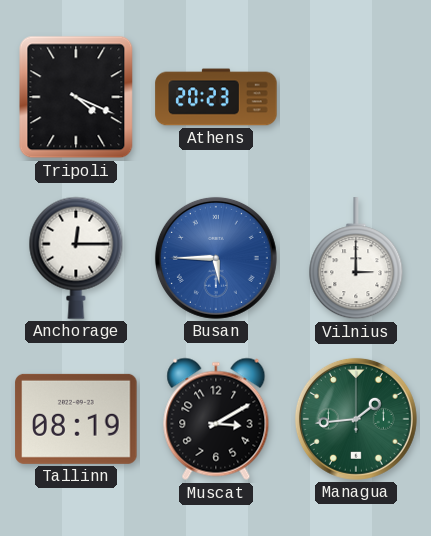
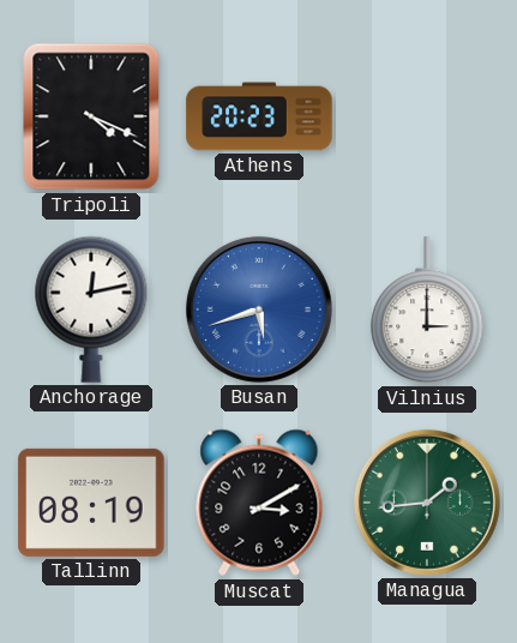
Anchorage: 12:15 -> 12:13 (91, 310)
Busan: 5:45 -> 5:42 (259, 310)
